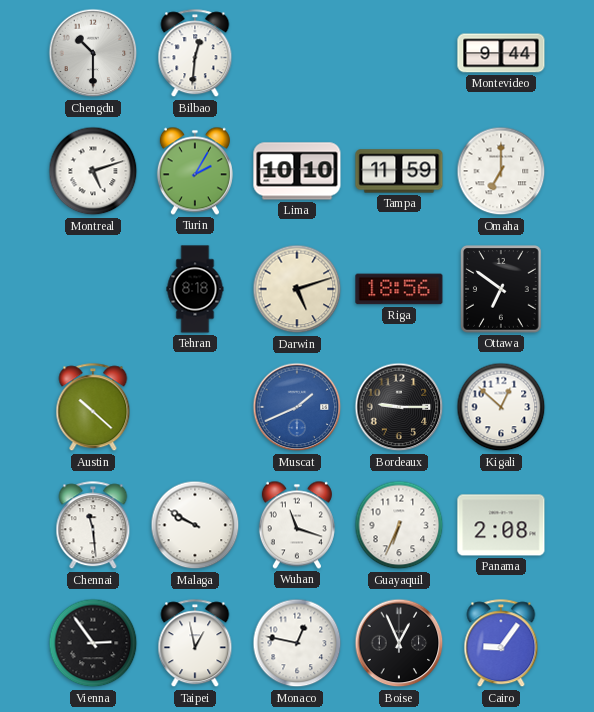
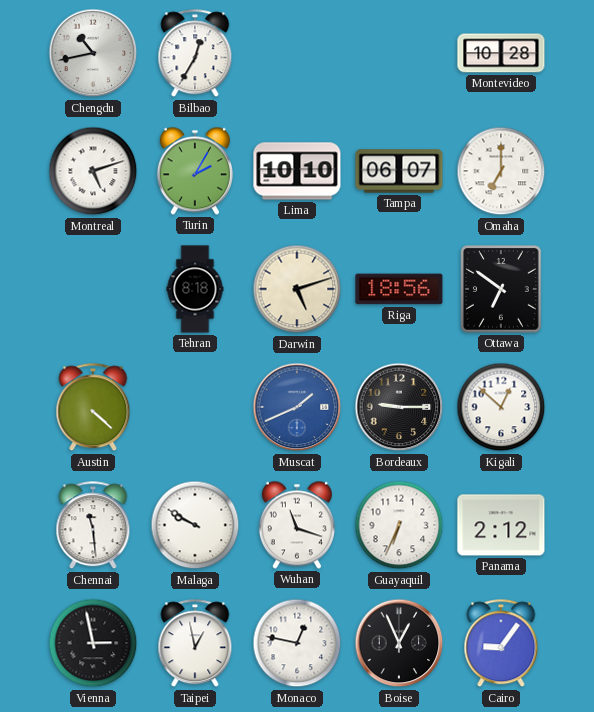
Chengdu: 10:30 -> 10:43 (93, 53)
Bilbao: 12:31 -> 12:35 (195, 54)
Montevideo: 9:44 -> 10:28 (501, 53)
Tampa: 11:59 -> 06:07 (399, 171)
Austin: 10:22 -> 4:22 (93, 408)
Panama: 2:08 -> 2:12 (501, 525)
Vienna: 2:54 -> 2:58 (93, 643)
